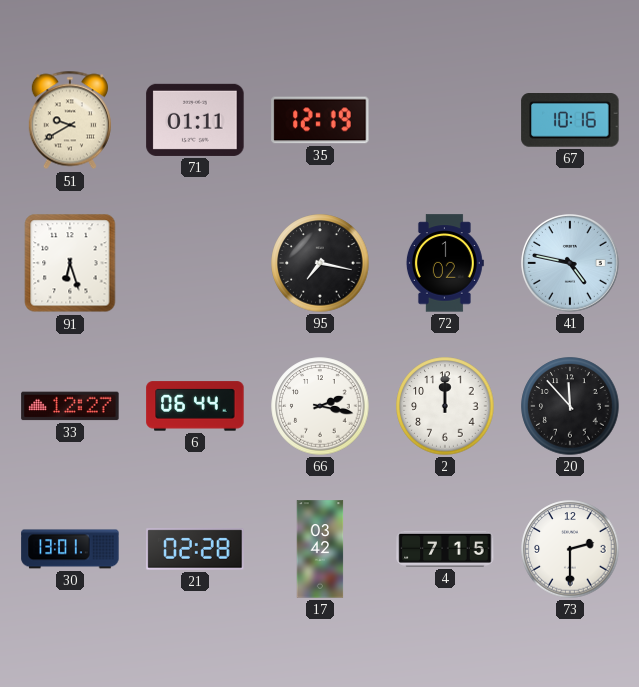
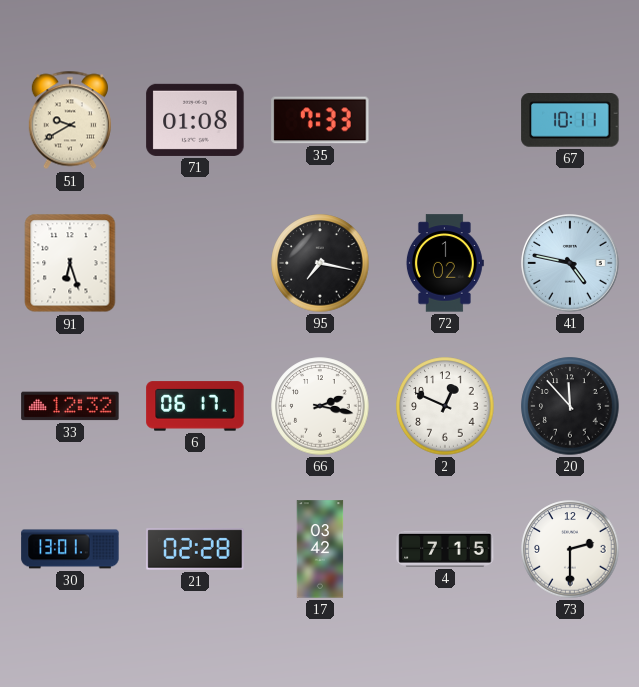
71: 01:11 -> 01:08 (195, 120)
35: 12:19 -> 7:33 (320, 120)
67: 10:16 -> 10:11 (570, 121)
33: 12:27 -> 12:32 (70, 406)
6: 06:44 -> 06:17 (195, 406)
2: 12:00 -> 12:49 (445, 406)
